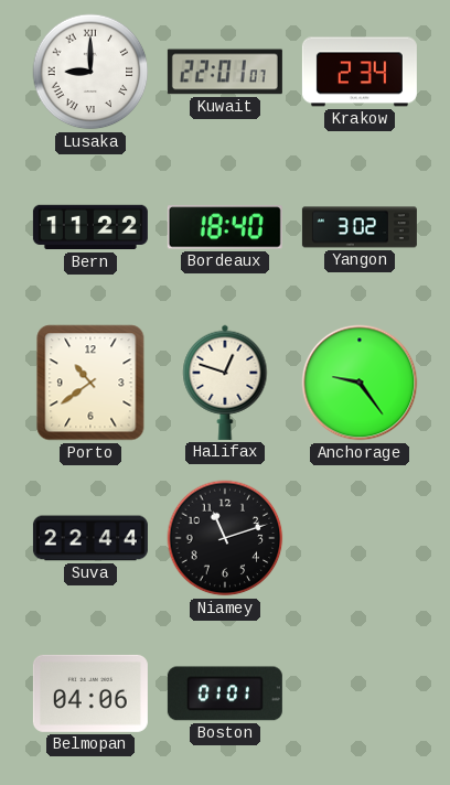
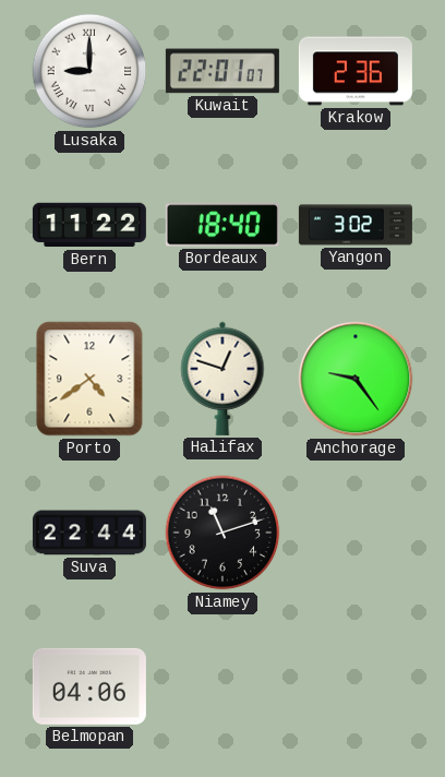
Krakow: 2:34 -> 2:36 (356, 71)
Porto: 10:39 -> 4:39 (89, 379)
Boston: 01:01 -> none (225, 693)
